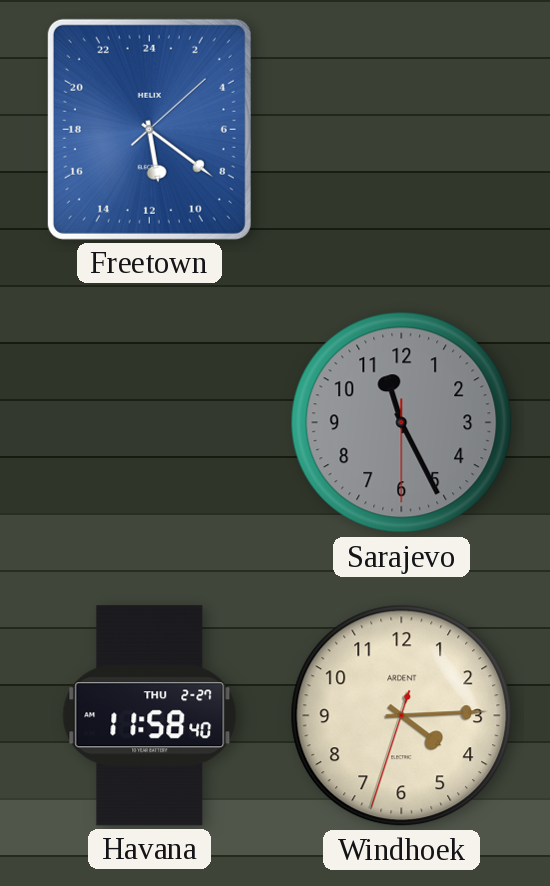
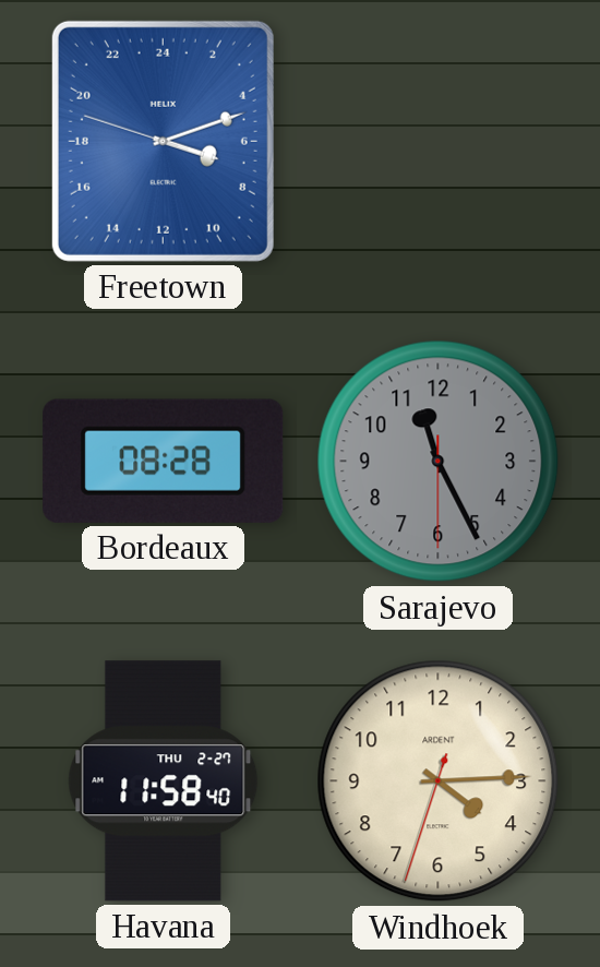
Freetown: 11:21 -> 7:11 (163, 141)
Bordeaux: none -> 08:28 (164, 461)
